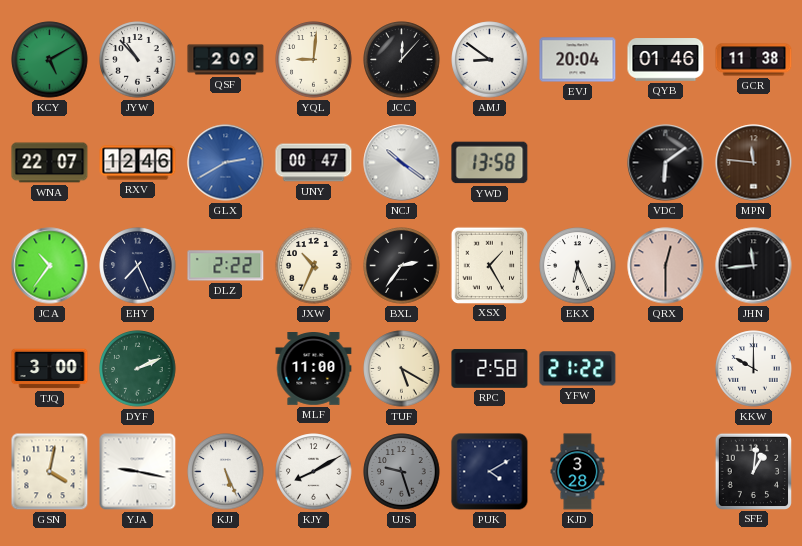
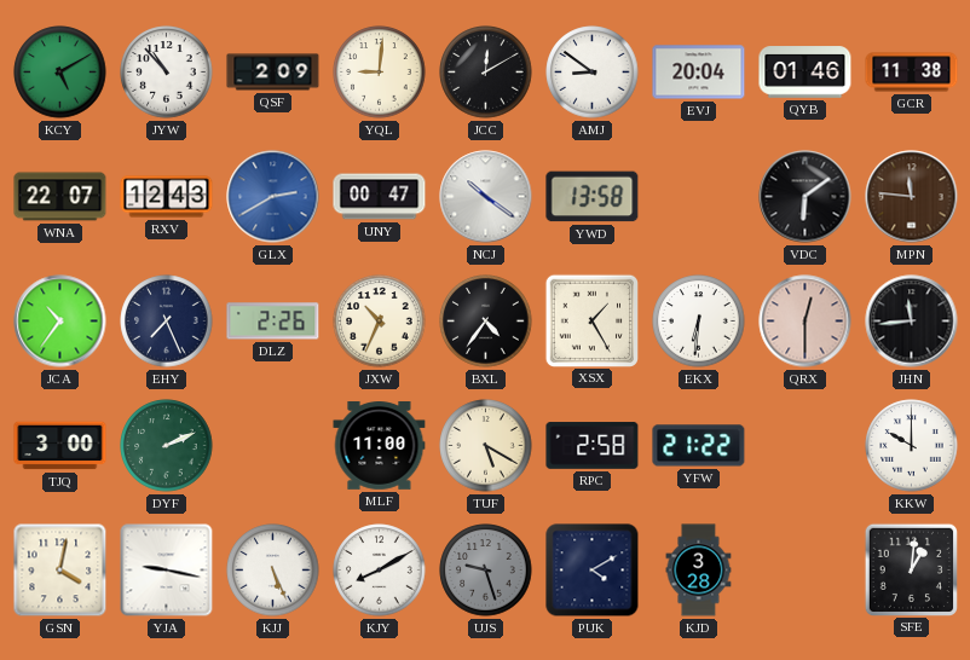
JCC: 12:07 -> 12:10 (486, 73)
RXV: 12:46 -> 12:43 (167, 197)
DLZ: 2:22 -> 2:26 (273, 322)
BXL: 2:36 -> 4:36 (486, 322)
EKX: 6:26 -> 6:31 (699, 322)
